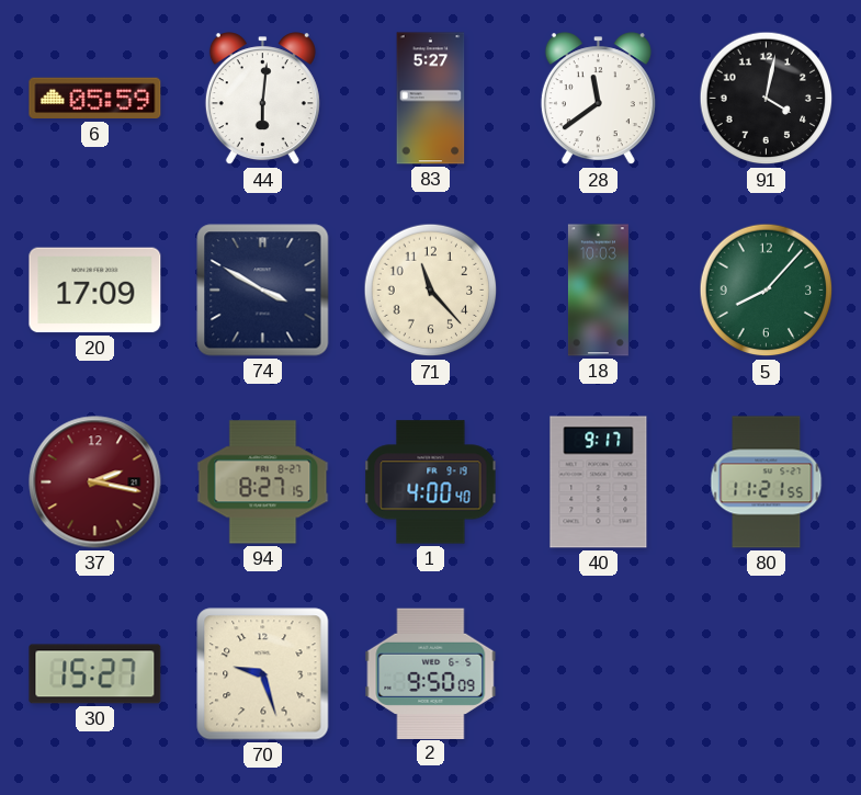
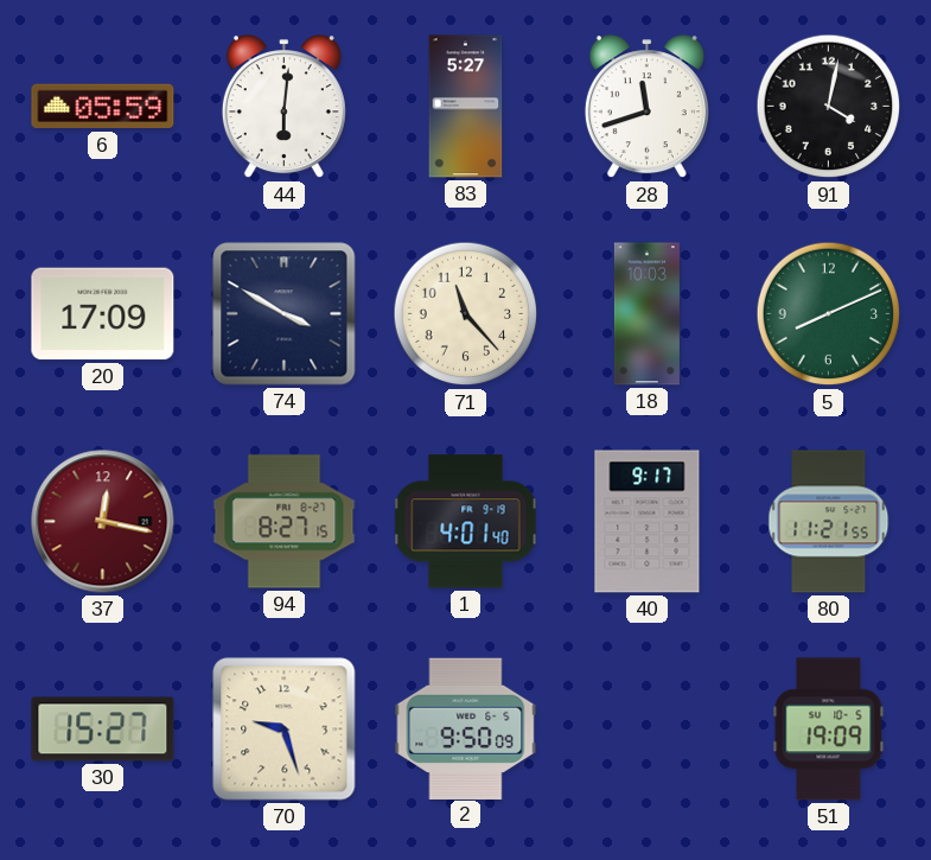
28: 11:39 -> 11:42 (646, 107)
5: 8:07 -> 8:11 (829, 314)
37: 2:17 -> 12:17 (103, 522)
1: 4:00 -> 4:01 (466, 522)
51: none -> 19:09 (829, 730)
